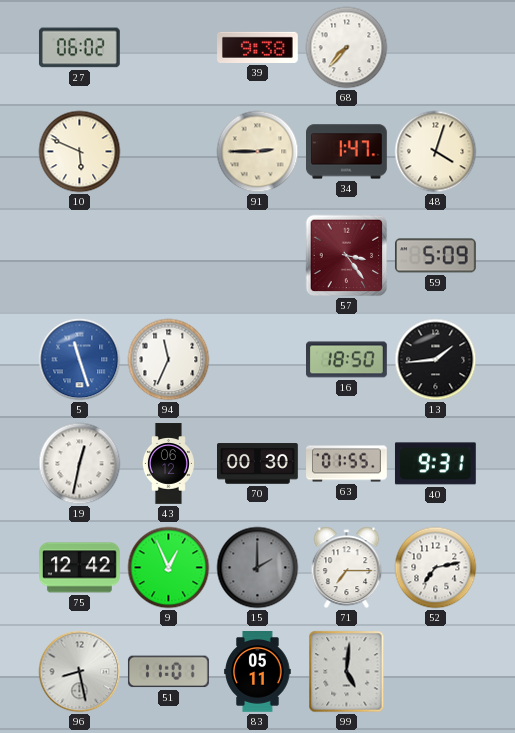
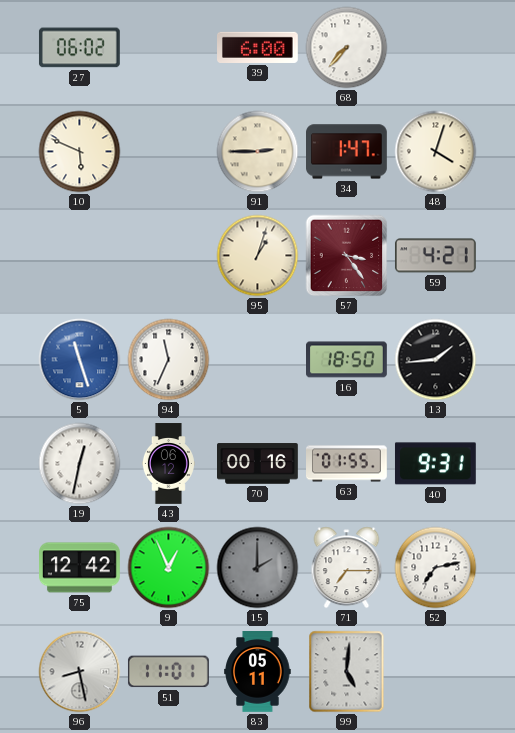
39: 9:38 -> 6:00 (258, 47)
95: none -> 1:03 (258, 256)
59: 5:09 -> 4:21 (435, 256)
70: 00:30 -> 00:16 (258, 464)
